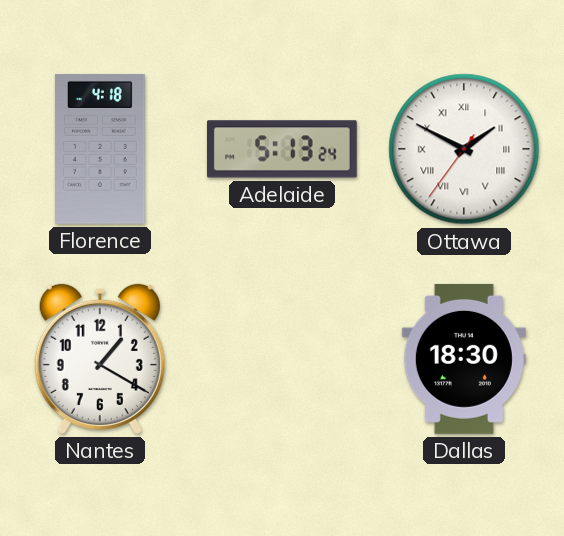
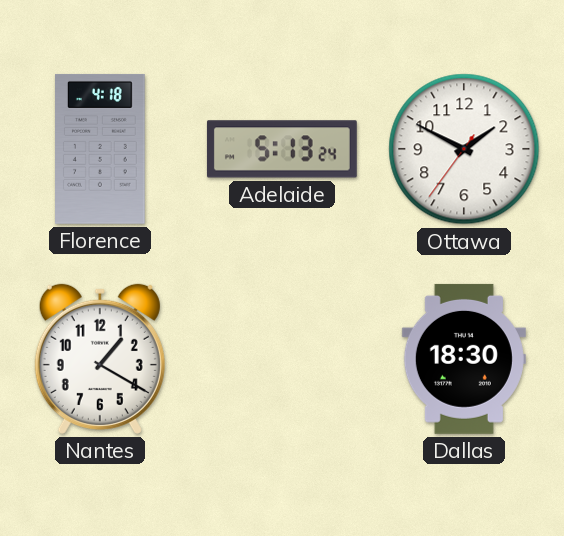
Ottawa numerals: Roman -> Arabic (464, 149)
